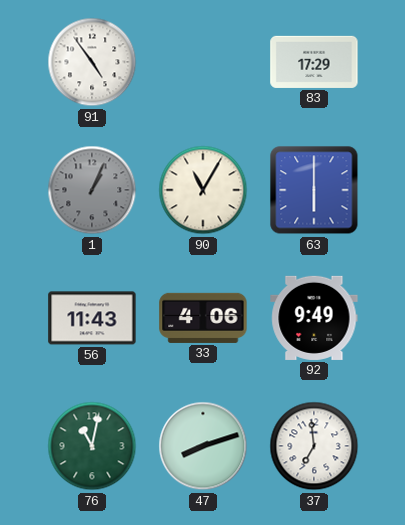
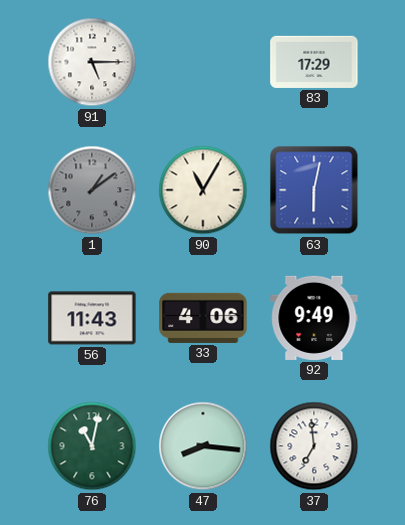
91: 4:54 -> 5:15 (92, 62)
1: 1:04 -> 1:09 (92, 190)
63: 6:00 -> 6:02 (314, 190)
47: 8:12 -> 8:16 (203, 446)
